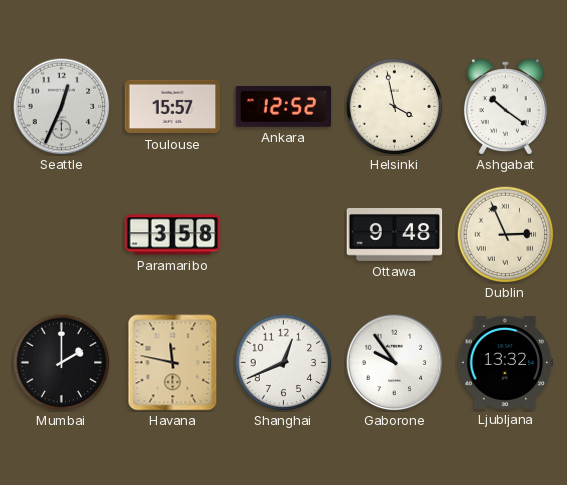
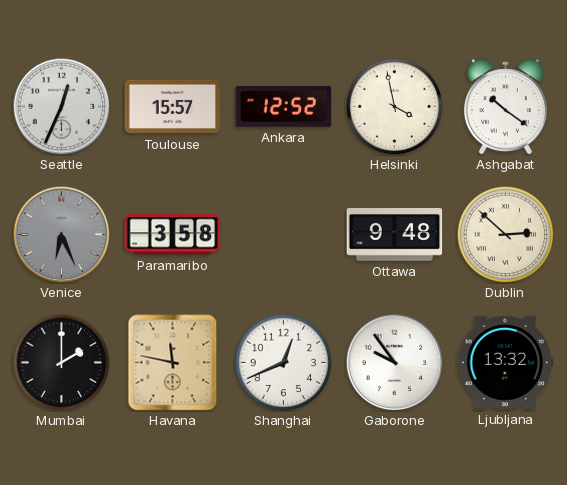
Venice: none -> 6:26 (62, 235)
Dublin: 2:56 -> 2:52 (505, 234)
